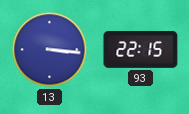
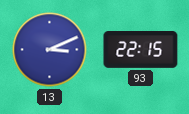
13: 3:16 -> 3:11 (50, 50)
